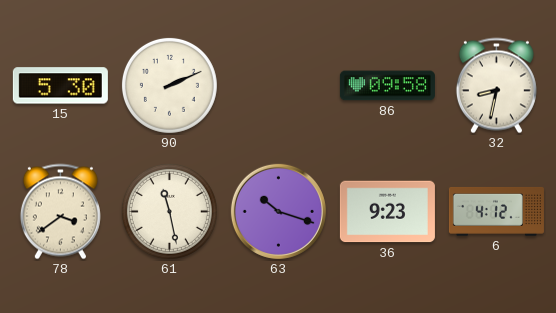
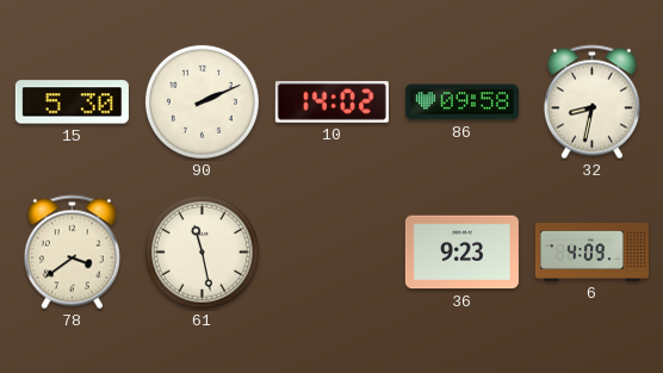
10: none -> 14:02 (331, 102)
63: 10:18 -> none (278, 211)
6: 4:12 -> 4:09 (591, 251)
